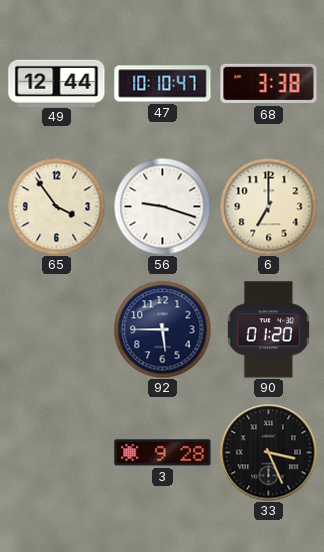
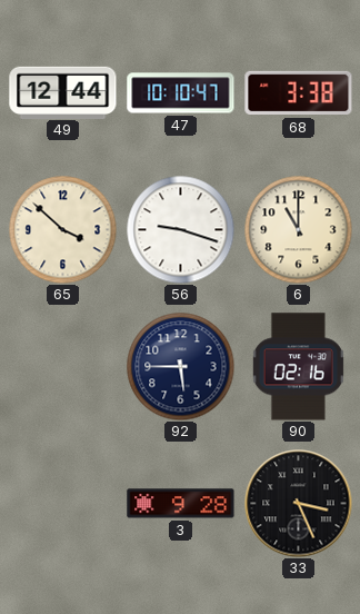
65: 3:54 -> 3:52 (62, 229)
6: 7:00 -> 11:00 (298, 229)
90: 01:20 -> 02:16 (298, 367)
